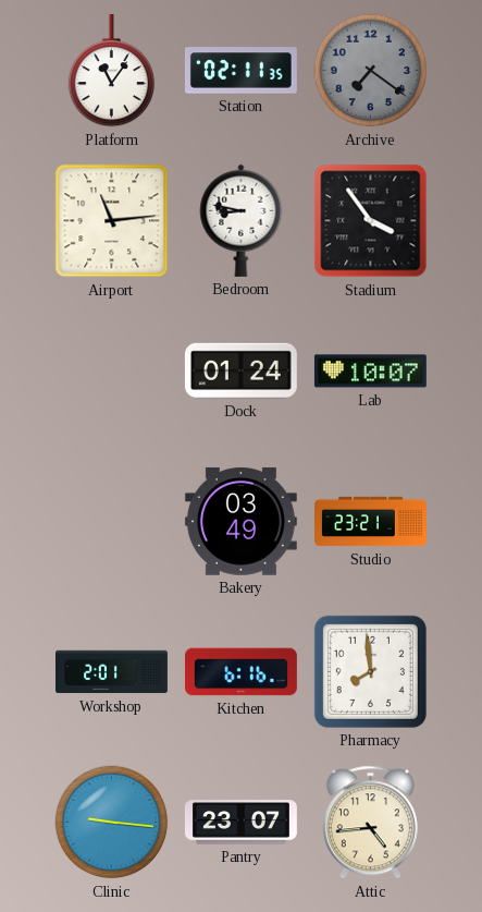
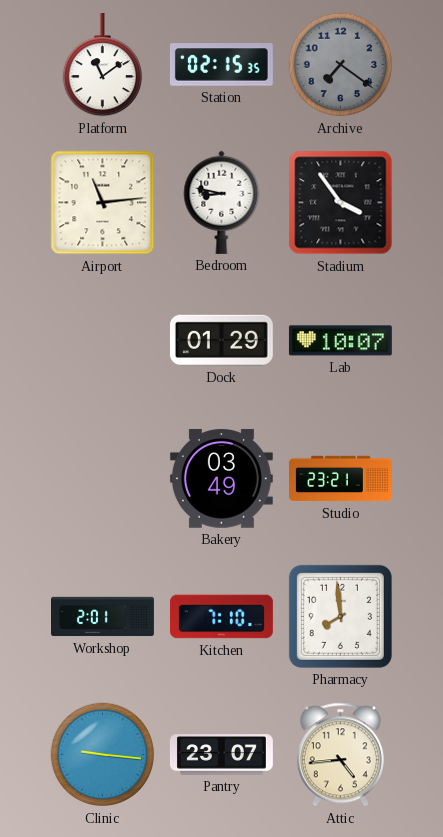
Platform: 11:06 -> 11:09 (102, 65)
Station: 02:11 -> 02:15 (221, 65)
Dock: 01:24 -> 01:29 (221, 340)
Kitchen: 6:16 -> 7:10 (221, 617)
